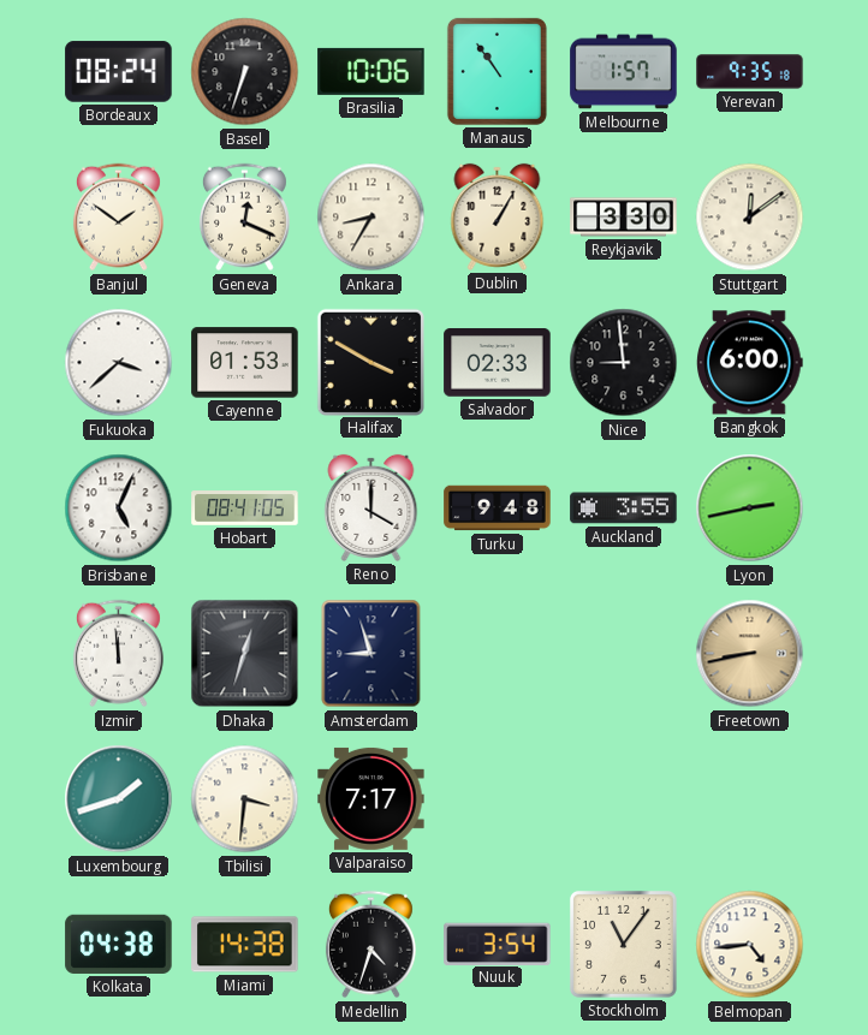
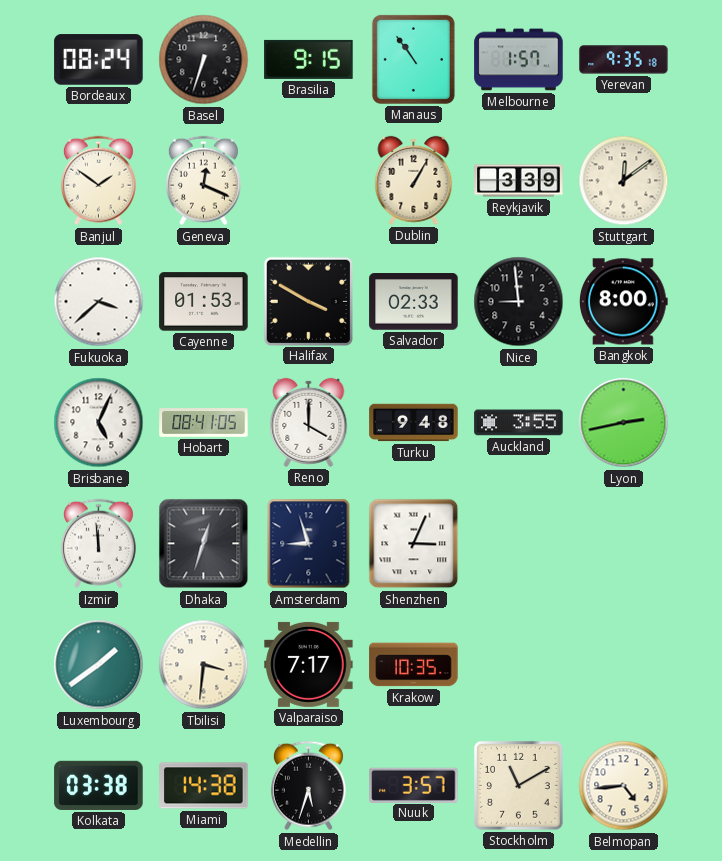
Brasilia: 10:06 -> 9:15 (309, 59)
Ankara: 8:35 -> none (371, 218)
Reykjavik: 3:30 -> 3:39 (519, 181)
Bangkok: 6:00 -> 8:00 (624, 302)
Shenzhen: none -> 3:04 (414, 544)
Freetown: 8:43 -> none (750, 654)
Luxembourg: 1:42 -> 1:39 (99, 665)
Krakow: none -> 10:35 (414, 665)
Kolkata: 04:38 -> 03:38 (99, 785)
Medellin: 4:33 -> 5:33 (308, 786)
Nuuk: 3:54 -> 3:57 (414, 785)
Stockholm: 11:06 -> 11:10 (518, 785)
